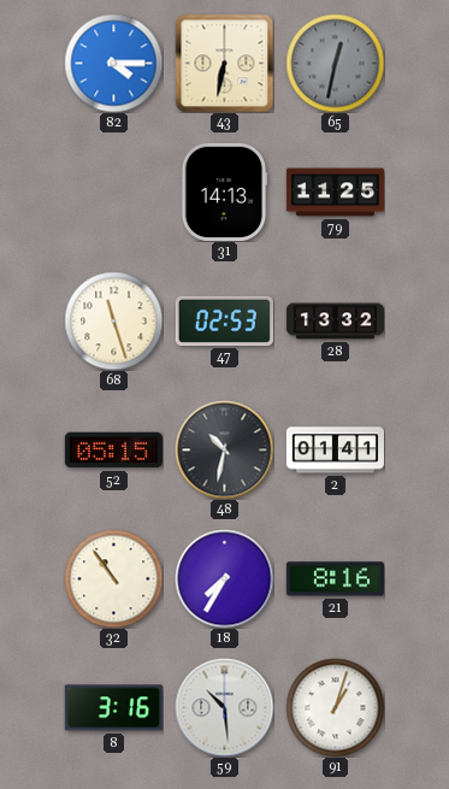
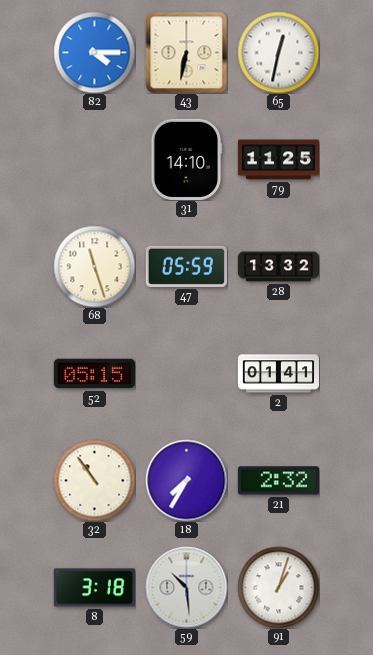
65 dial: grey -> white (278, 52)
31: 14:13 -> 14:10 (186, 159)
47: 02:53 -> 05:59 (186, 266)
48: 10:32 -> none (224, 449)
21: 8:16 -> 2:32 (278, 481)
8: 3:16 -> 3:18 (94, 588)
